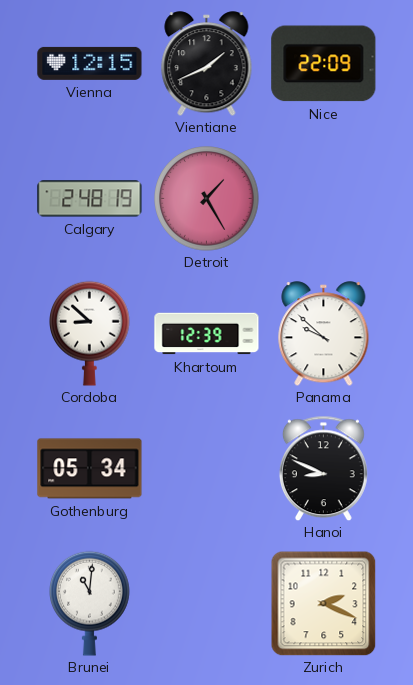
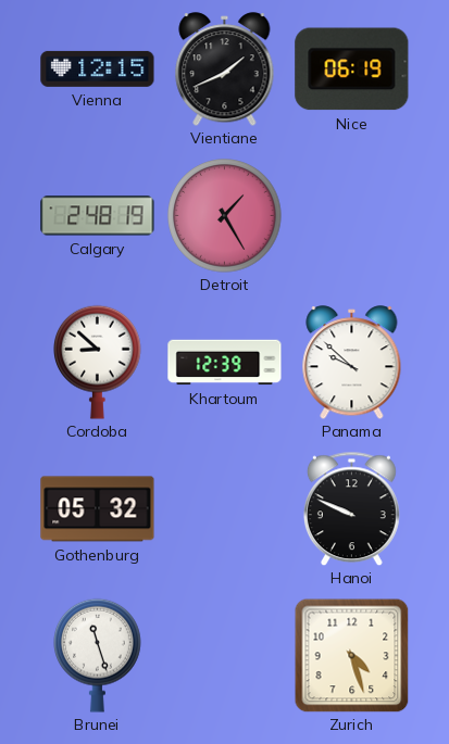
Nice: 22:09 -> 06:19 (352, 70)
Gothenburg: 05:34 -> 05:32 (98, 509)
Hanoi: 8:49 -> 9:49 (351, 508)
Brunei: 11:01 -> 11:27 (98, 655)
Zurich: 2:19 -> 4:27 (351, 655)
